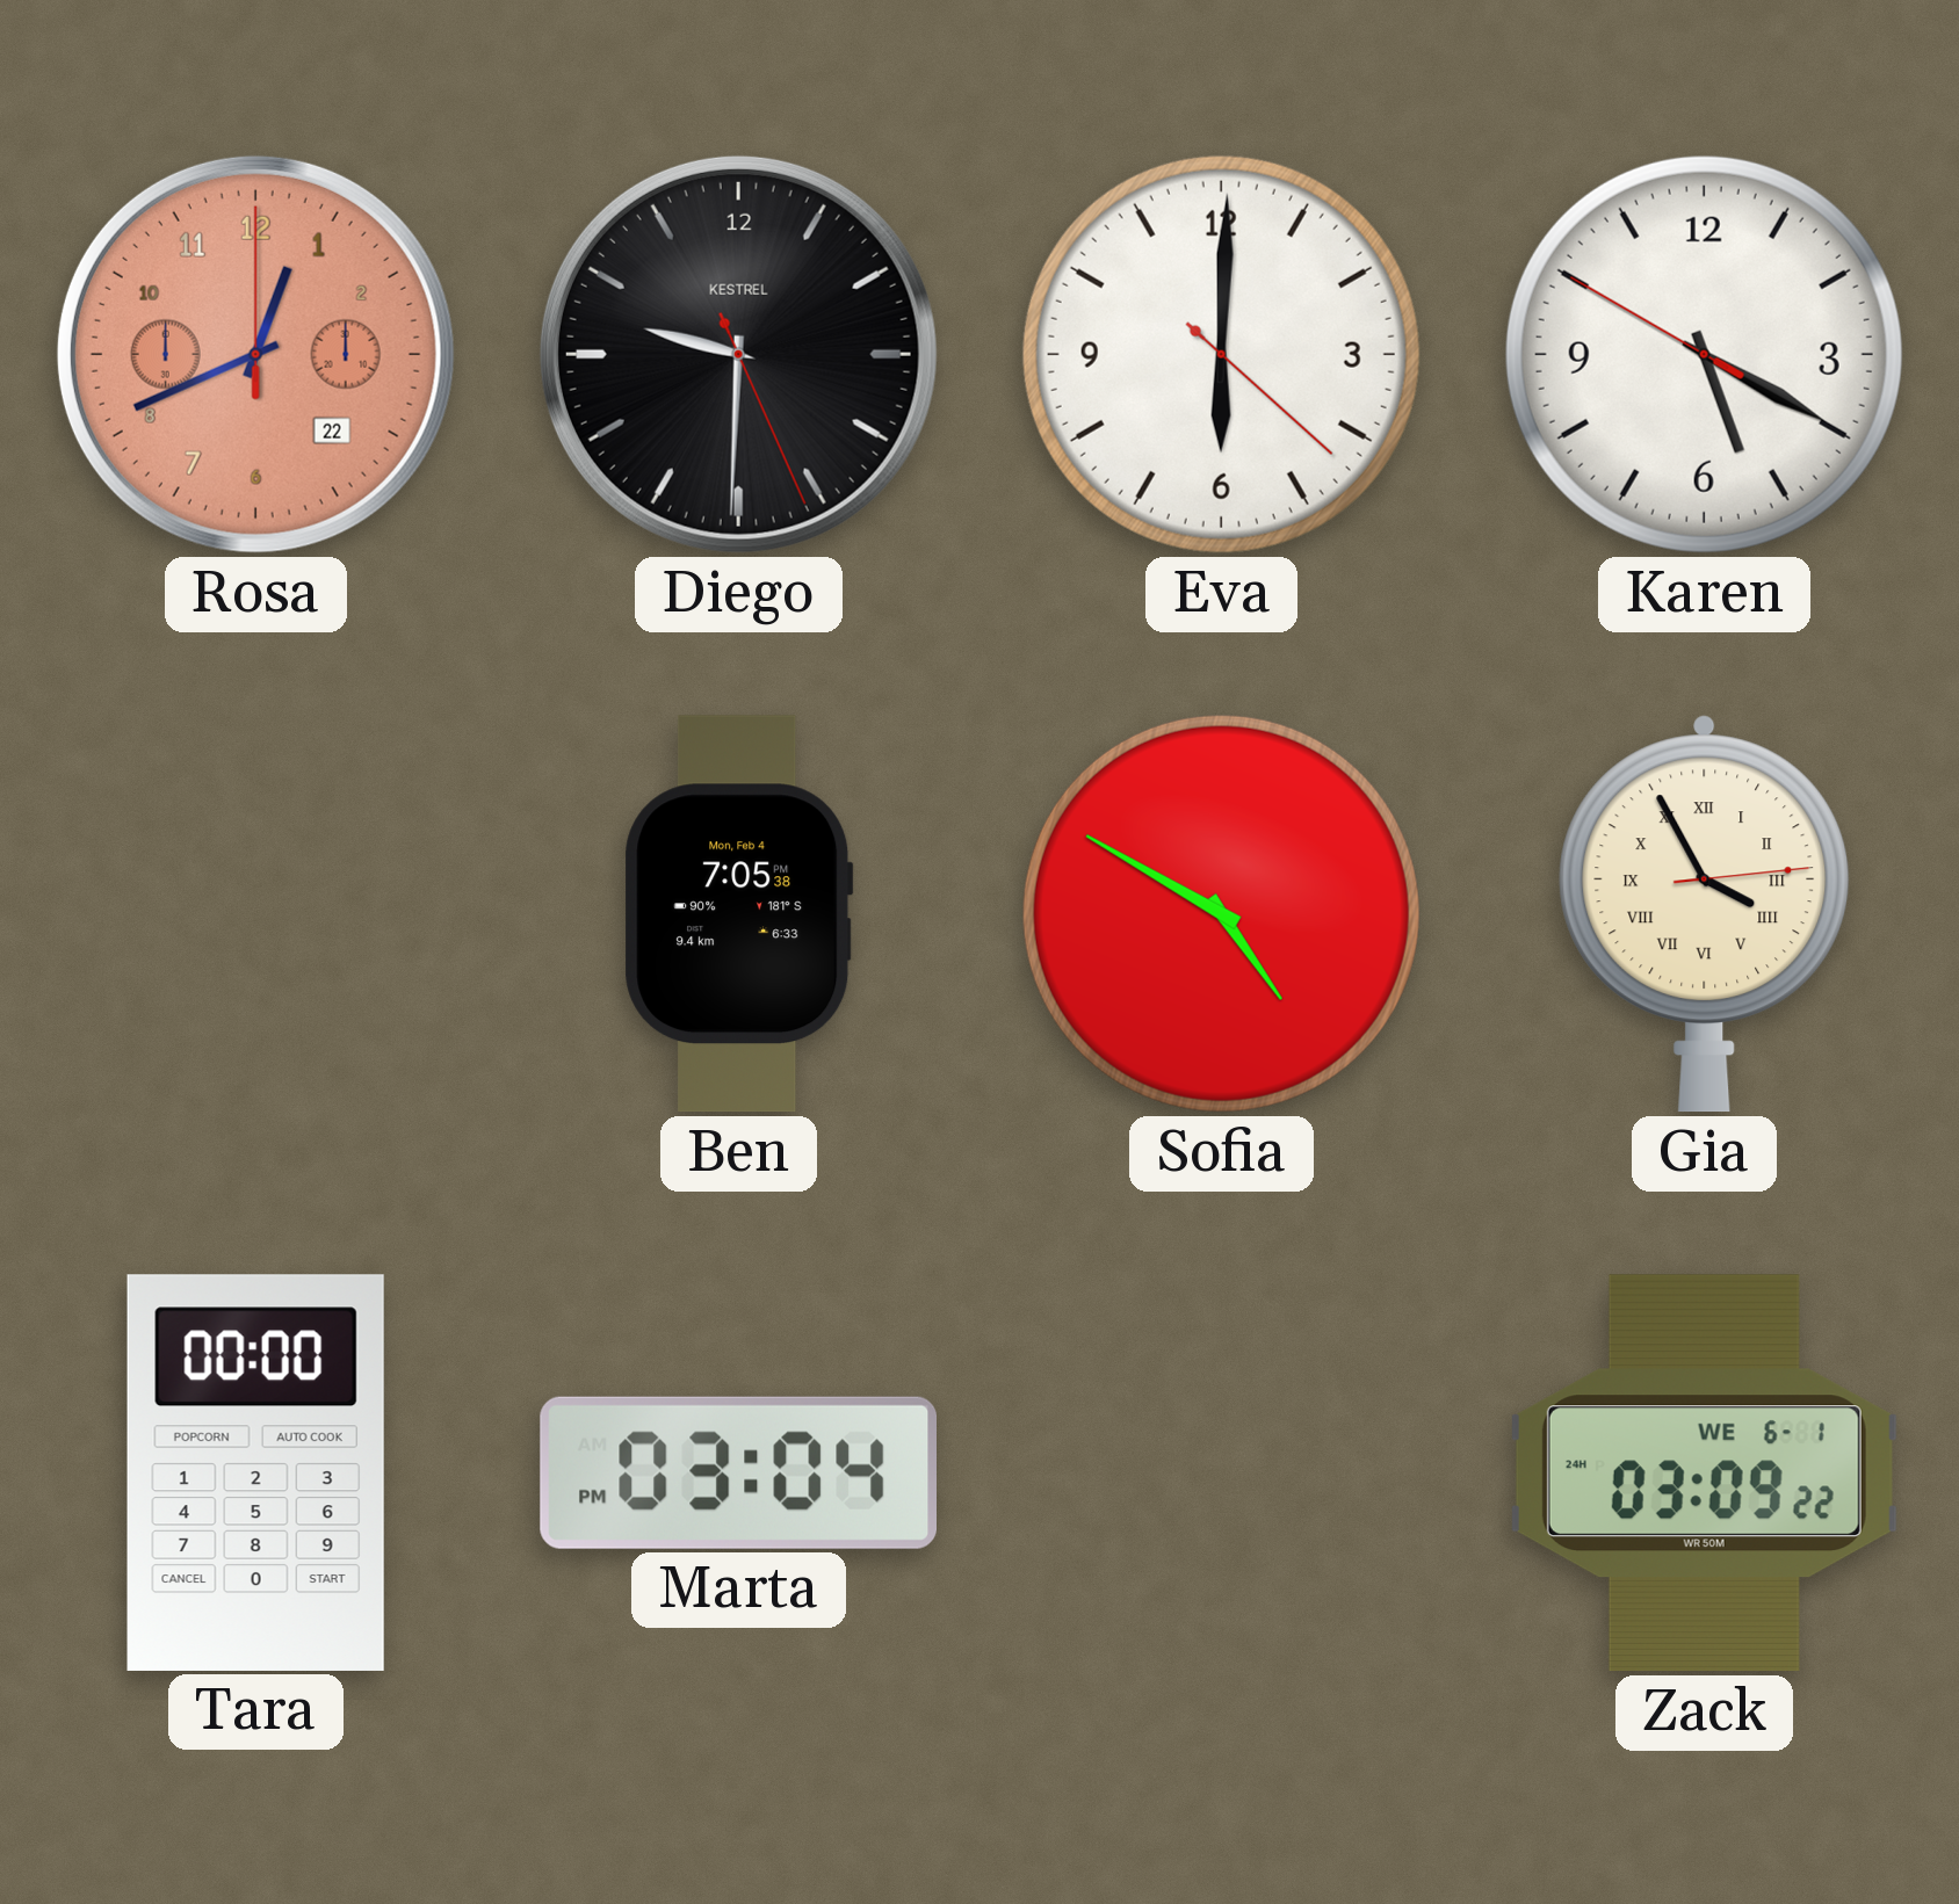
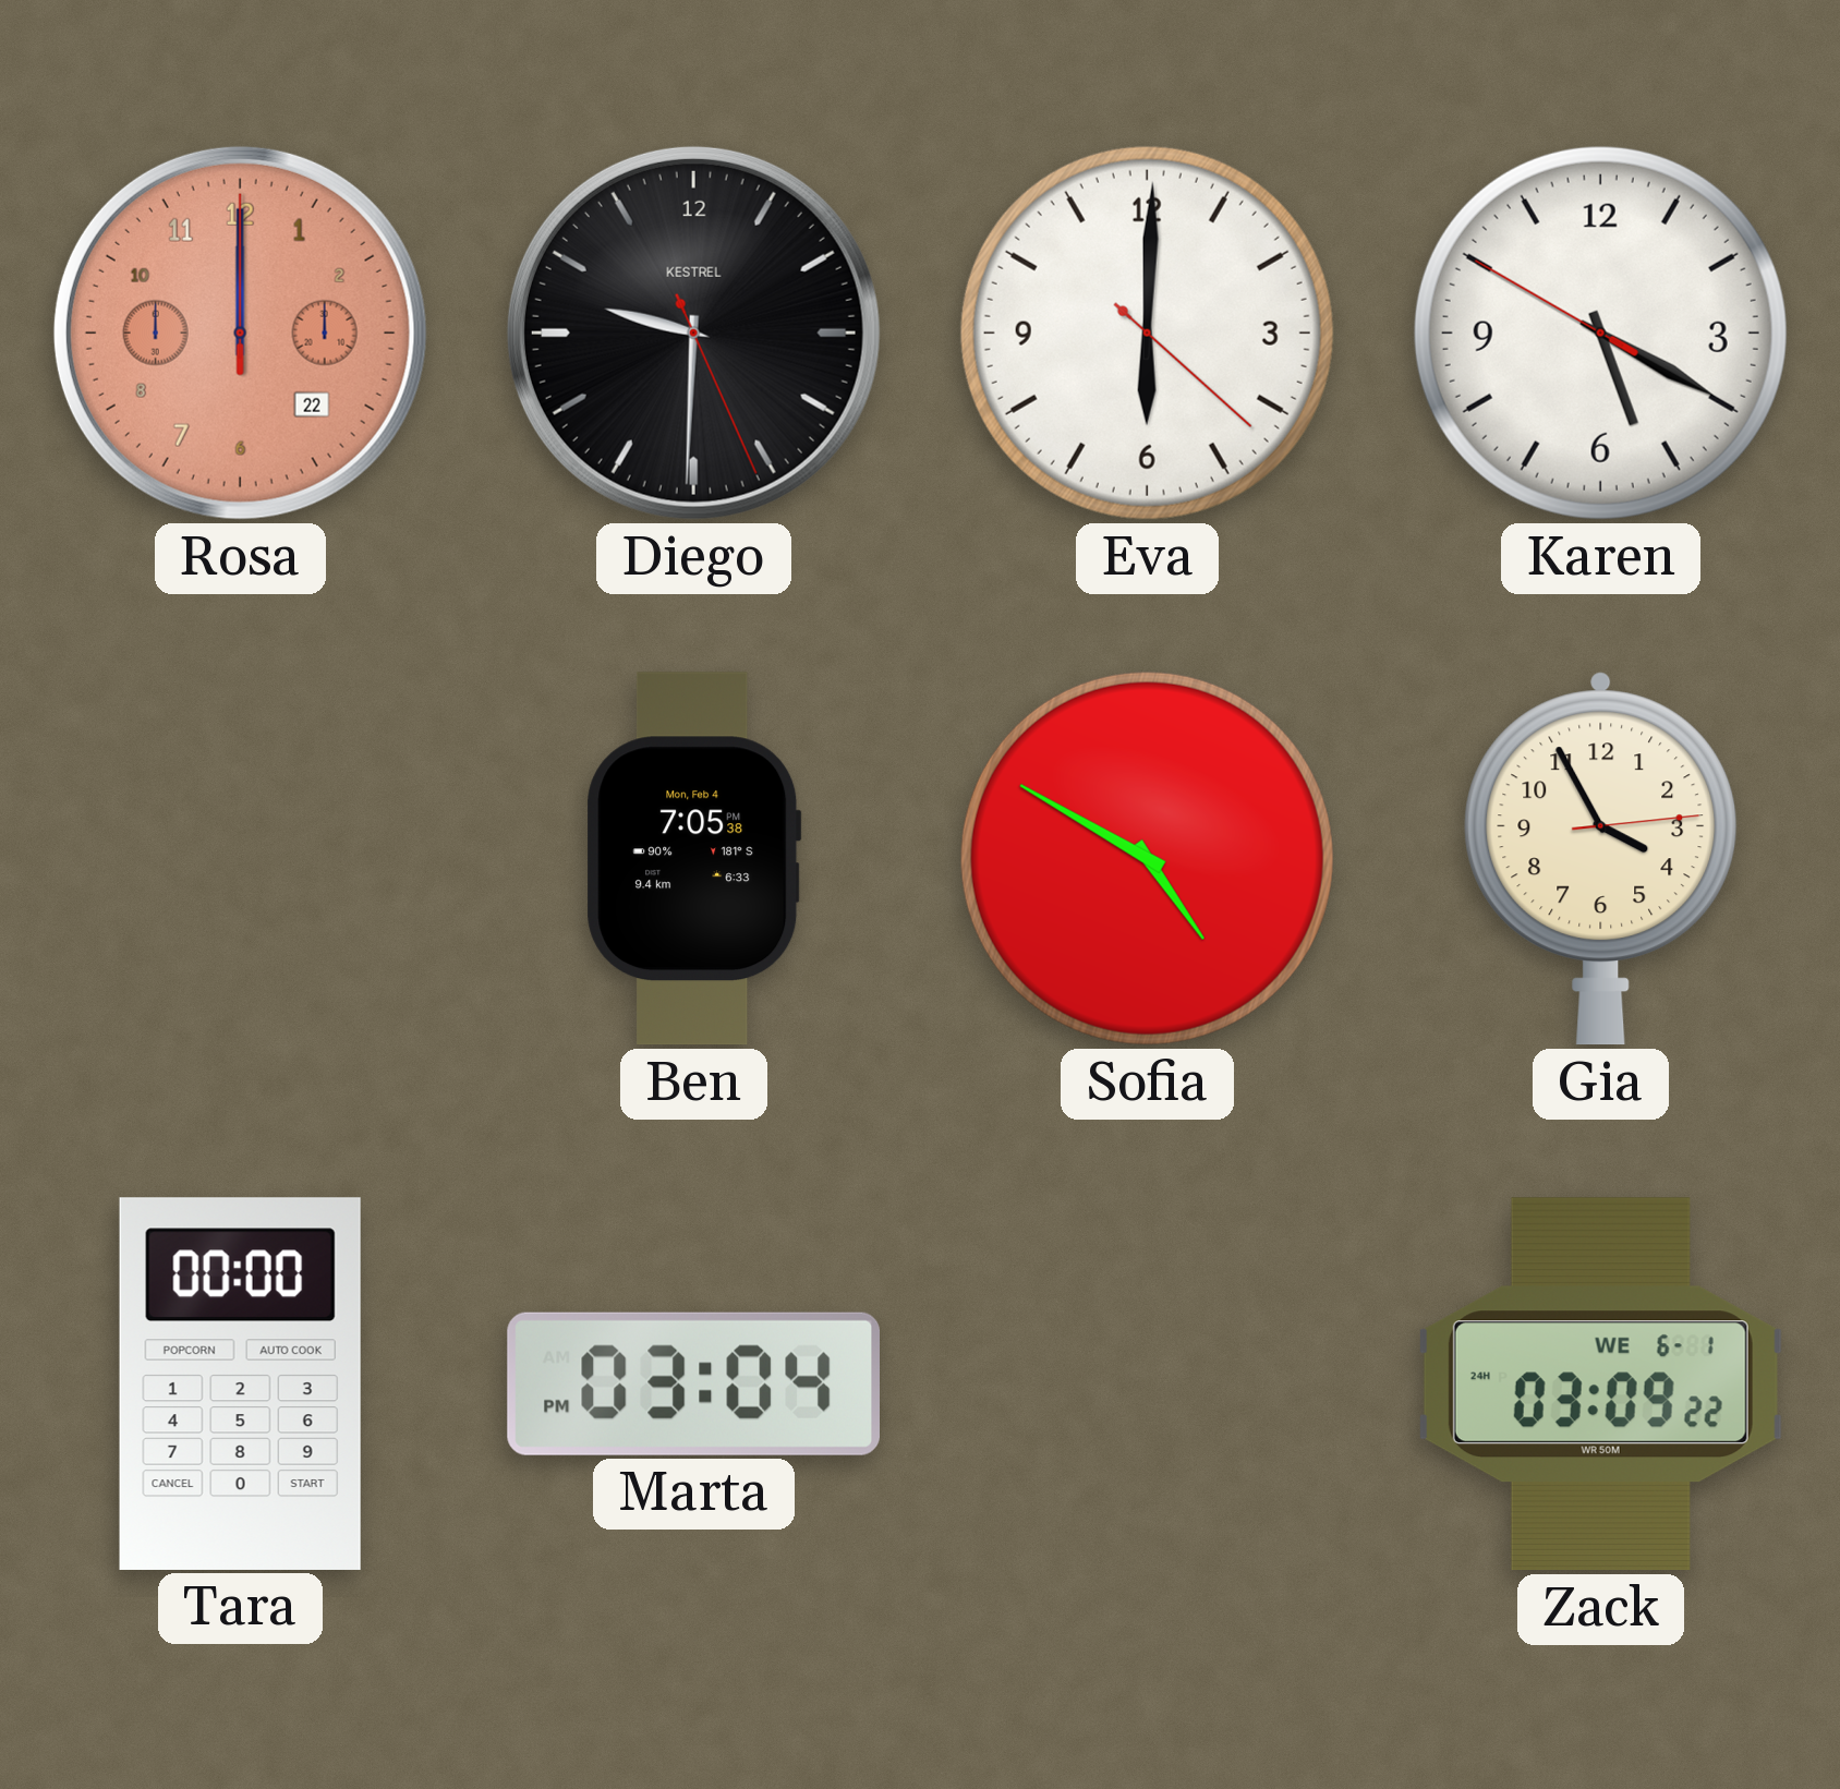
Rosa: 12:41 -> 12:00 (240, 333)
Gia numerals: Roman -> Arabic (1601, 859)
